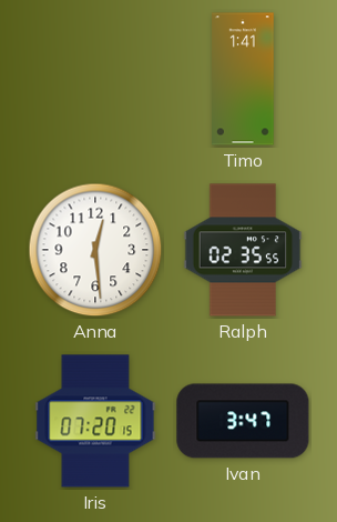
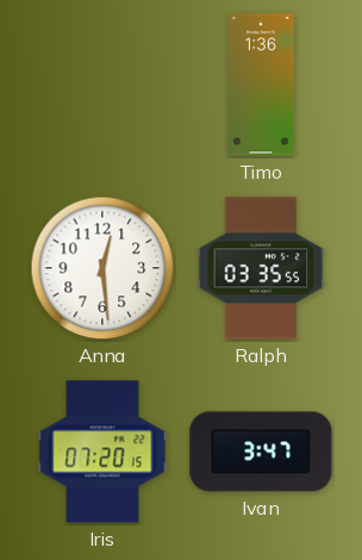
Timo: 1:41 -> 1:36 (261, 85)
Ralph: 02:35 -> 03:35 (261, 268)
